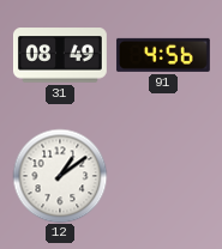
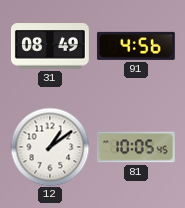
81: none -> 10:05 (136, 147)
